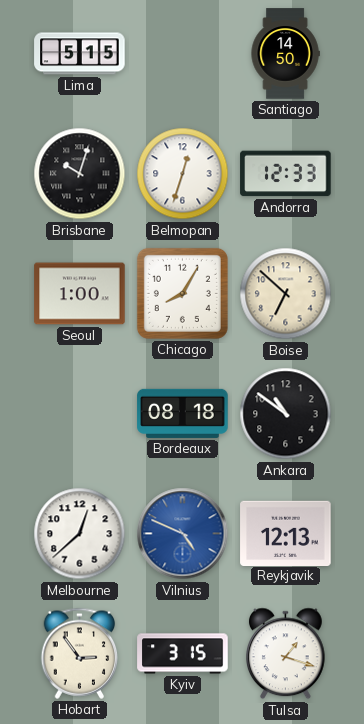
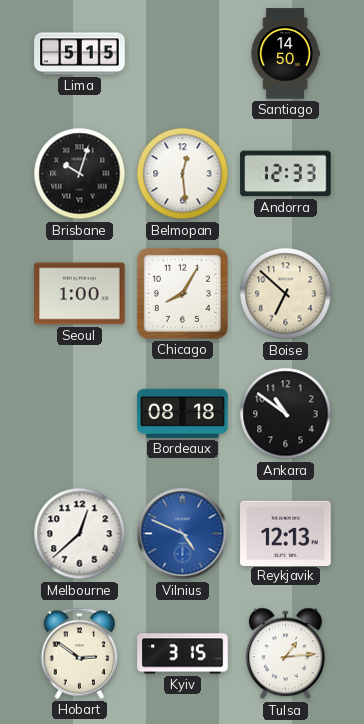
Belmopan: 12:33 -> 12:29 (183, 174)
Hobart: 2:54 -> 2:51 (80, 653)
Tulsa: 1:18 -> 1:14 (286, 654)
